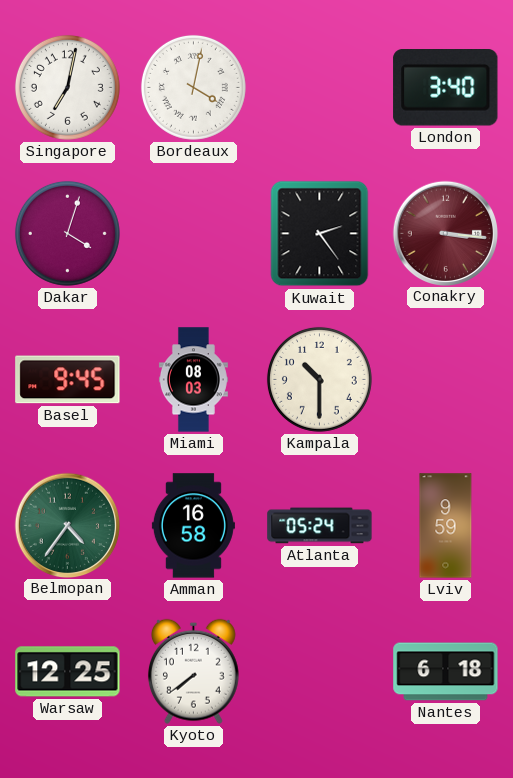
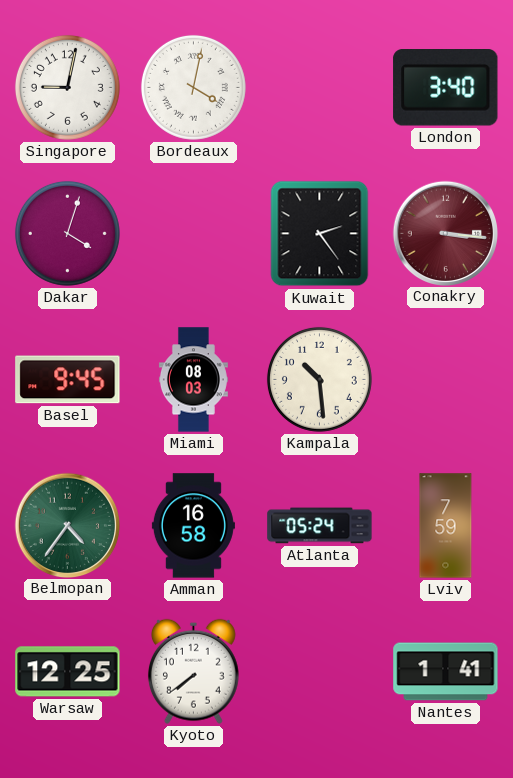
Singapore: 7:02 -> 9:02 (67, 87)
Kampala: 10:30 -> 10:29 (319, 379)
Lviv: 9:59 -> 7:59 (446, 526)
Nantes: 6:18 -> 1:41 (446, 672)
